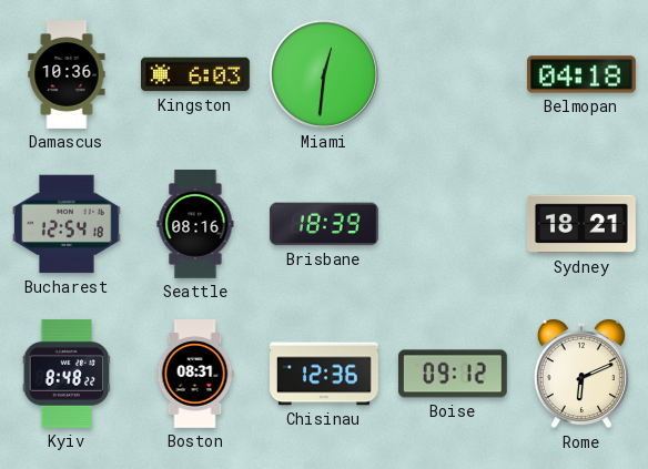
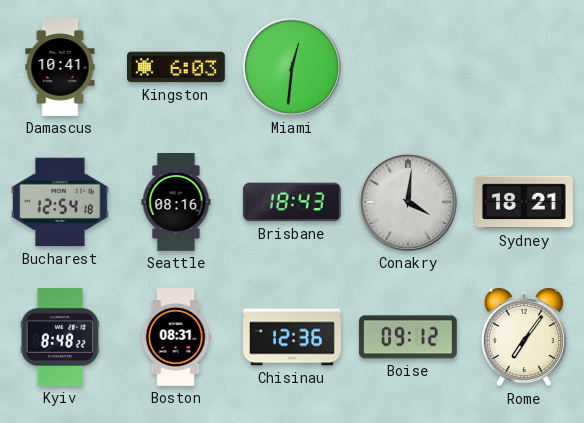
Damascus: 10:36 -> 10:41 (60, 68)
Belmopan: 04:18 -> none (581, 74)
Brisbane: 18:39 -> 18:43 (292, 202)
Conakry: none -> 4:01 (408, 202)
Rome: 6:11 -> 7:06 (524, 337)
